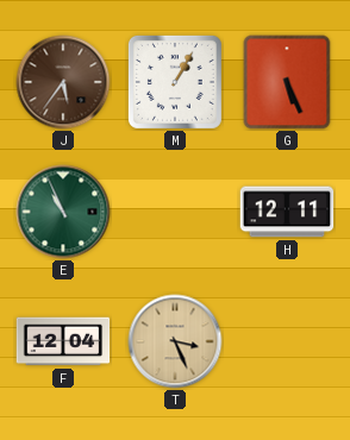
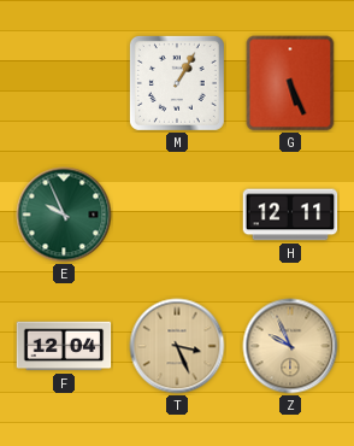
J: 5:36 -> none (63, 82)
E: 10:56 -> 9:56 (64, 215)
Z: none -> 9:56 (290, 346)
